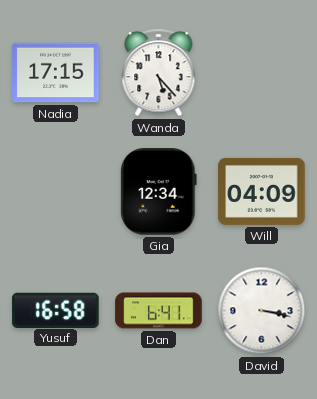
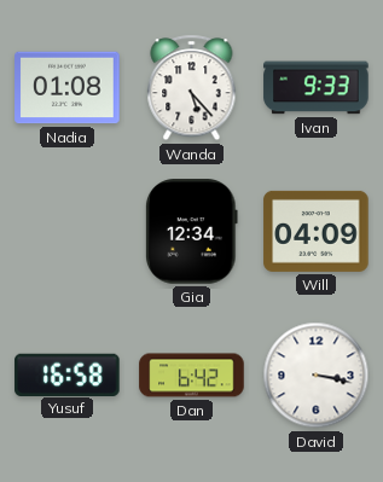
Nadia: 17:15 -> 01:08 (68, 88)
Ivan: none -> 9:33 (317, 88)
Dan: 6:41 -> 6:42 (192, 376)
